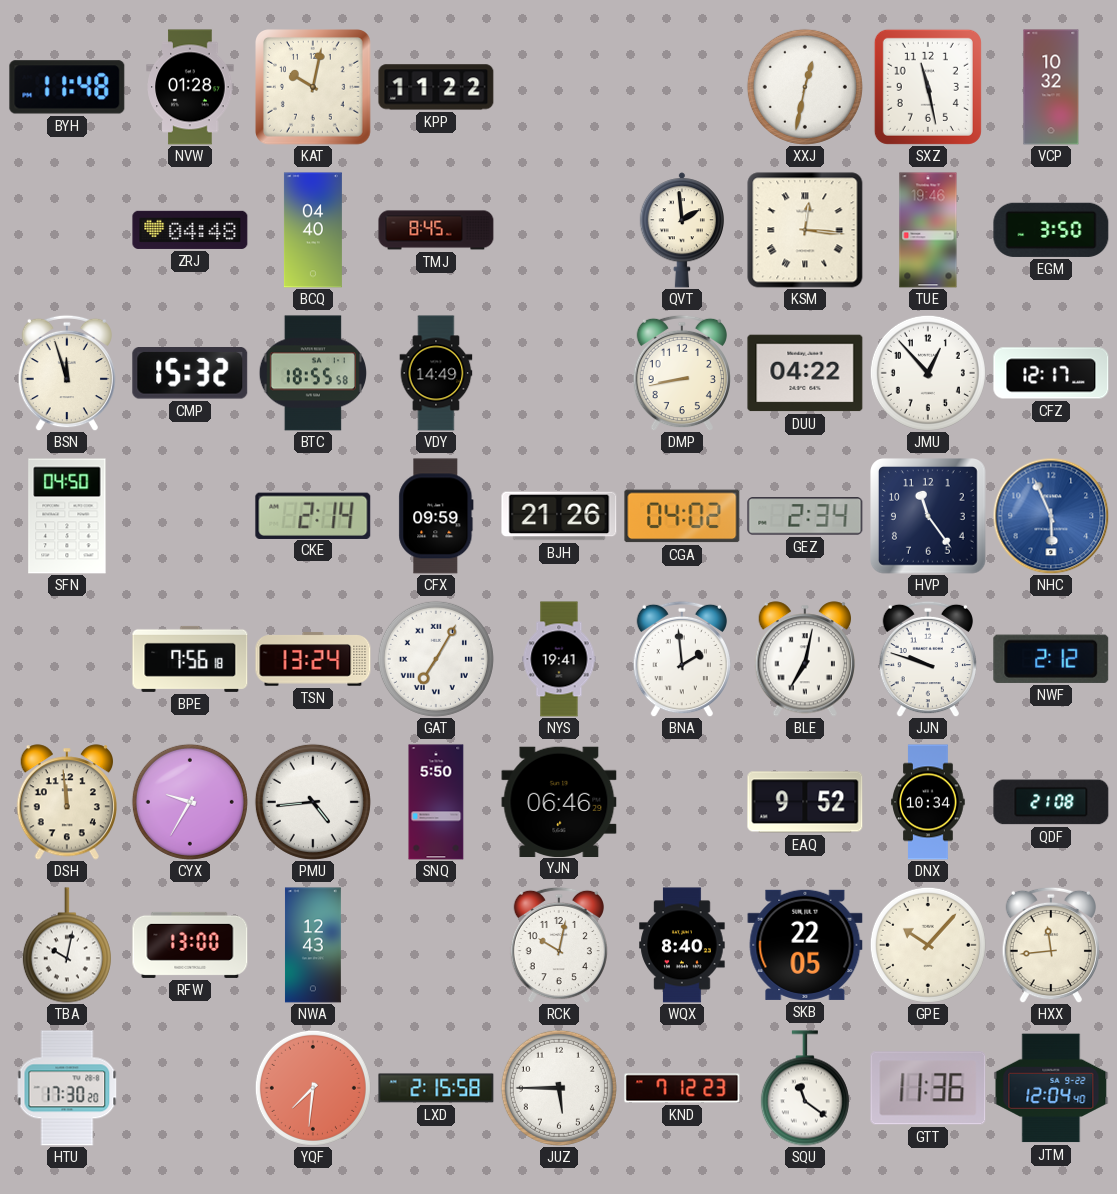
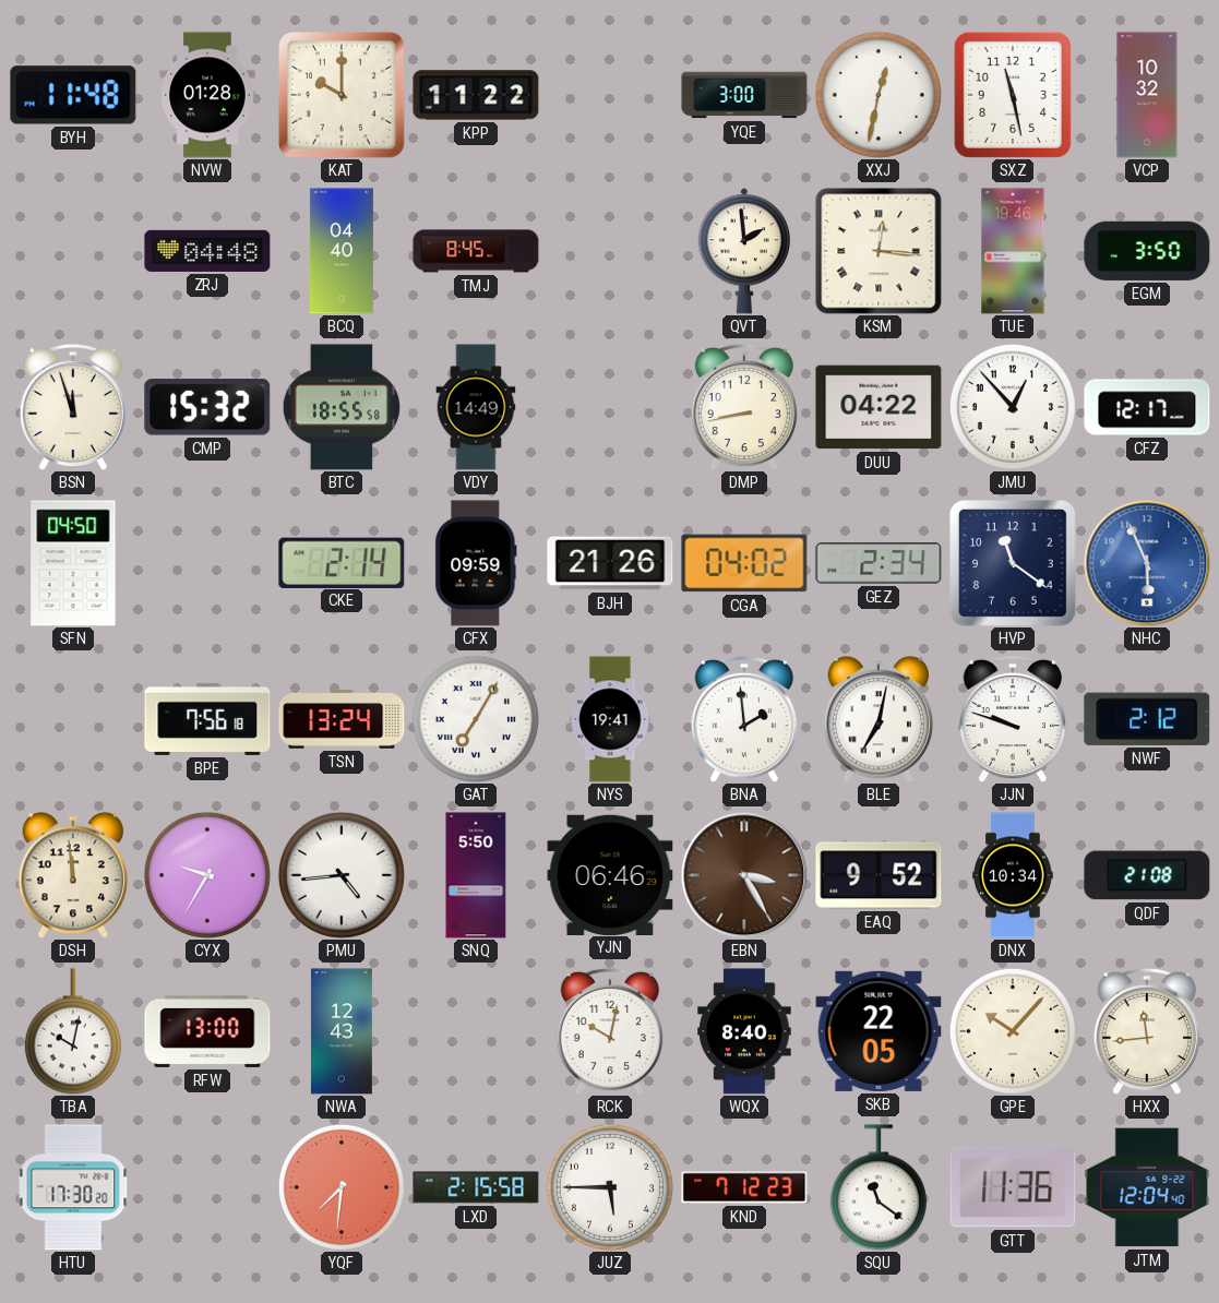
KAT: 10:02 -> 10:00 (343, 96)
YQE: none -> 3:00 (744, 95)
HVP: 11:24 -> 11:21 (1014, 564)
EBN: none -> 3:25 (744, 875)
